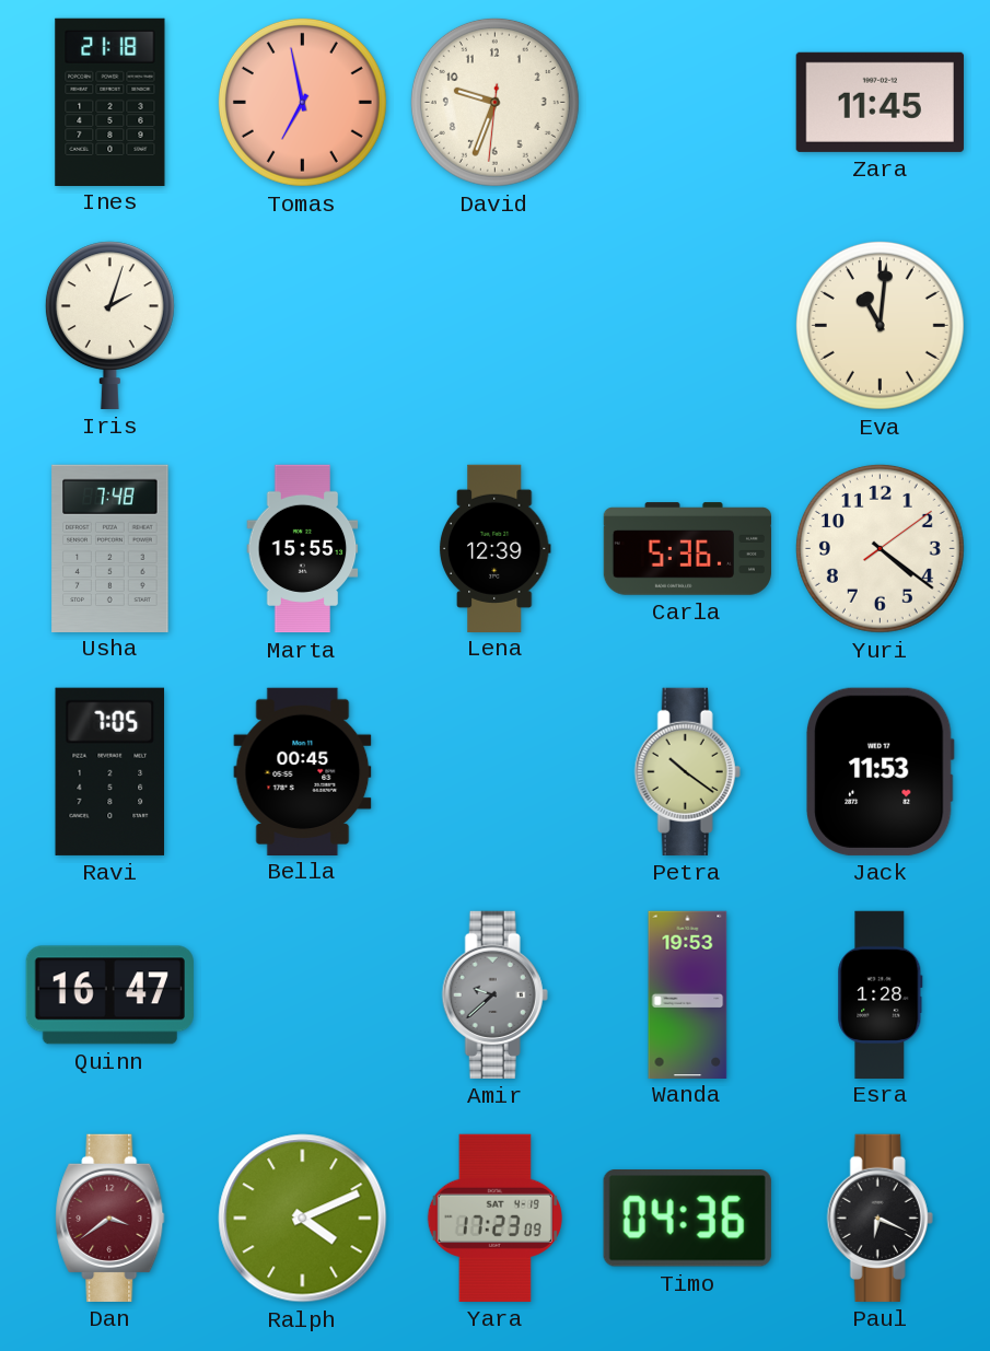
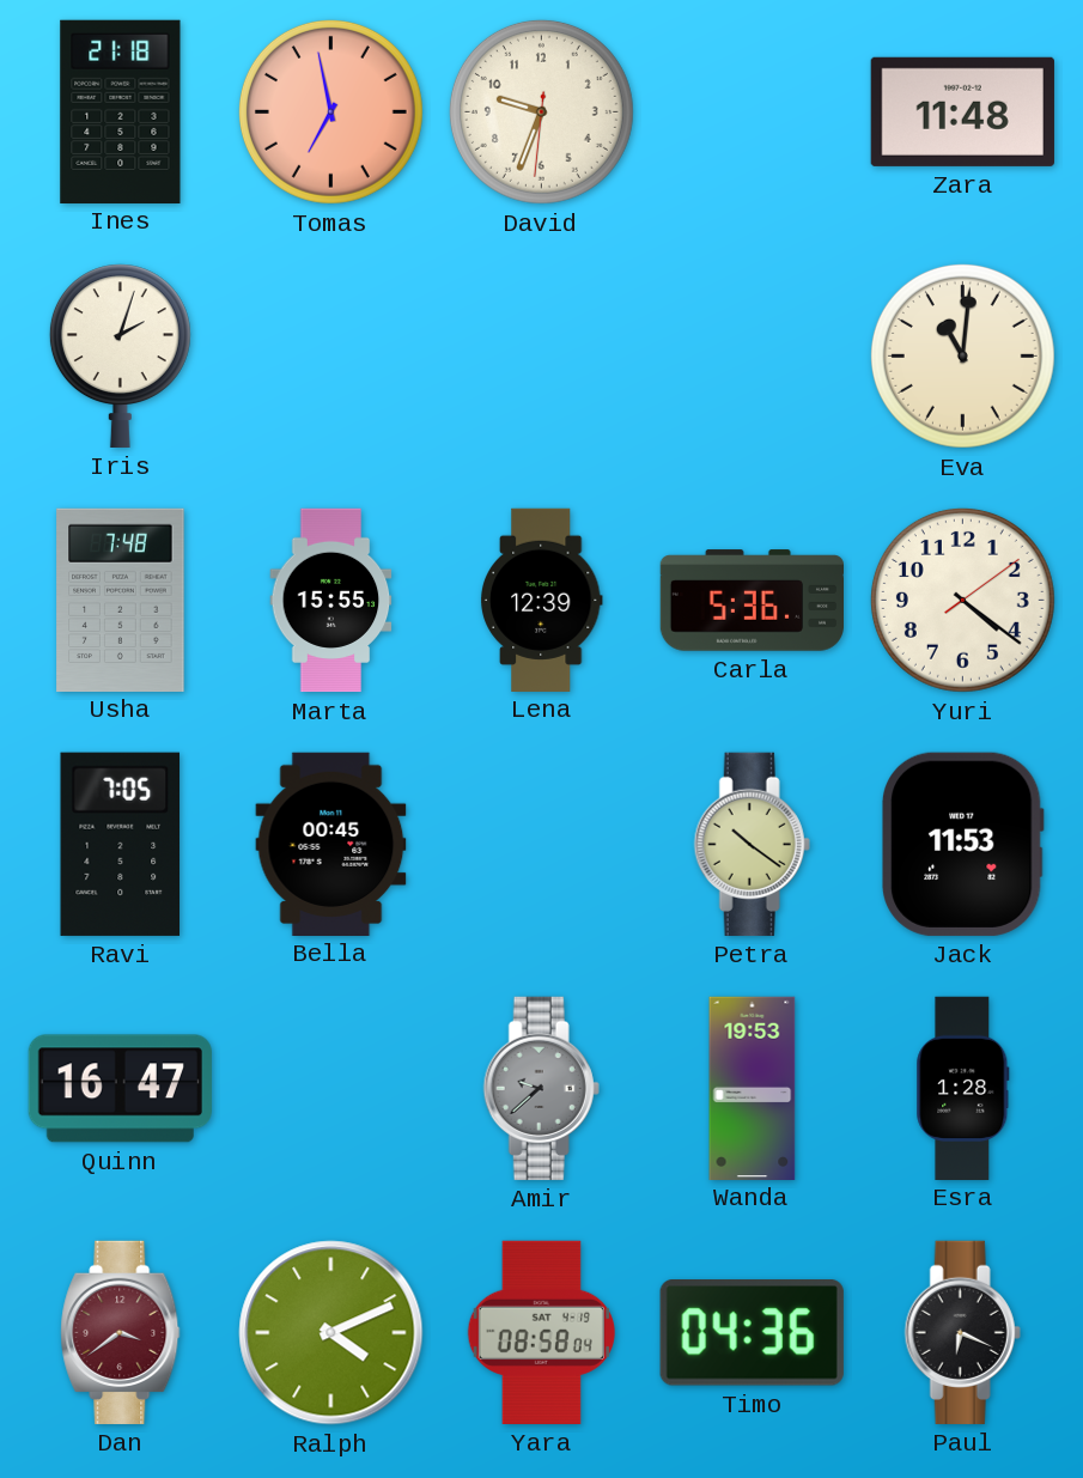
Zara: 11:45 -> 11:48 (962, 111)
Yara: 17:23 -> 08:58 (541, 1332)
